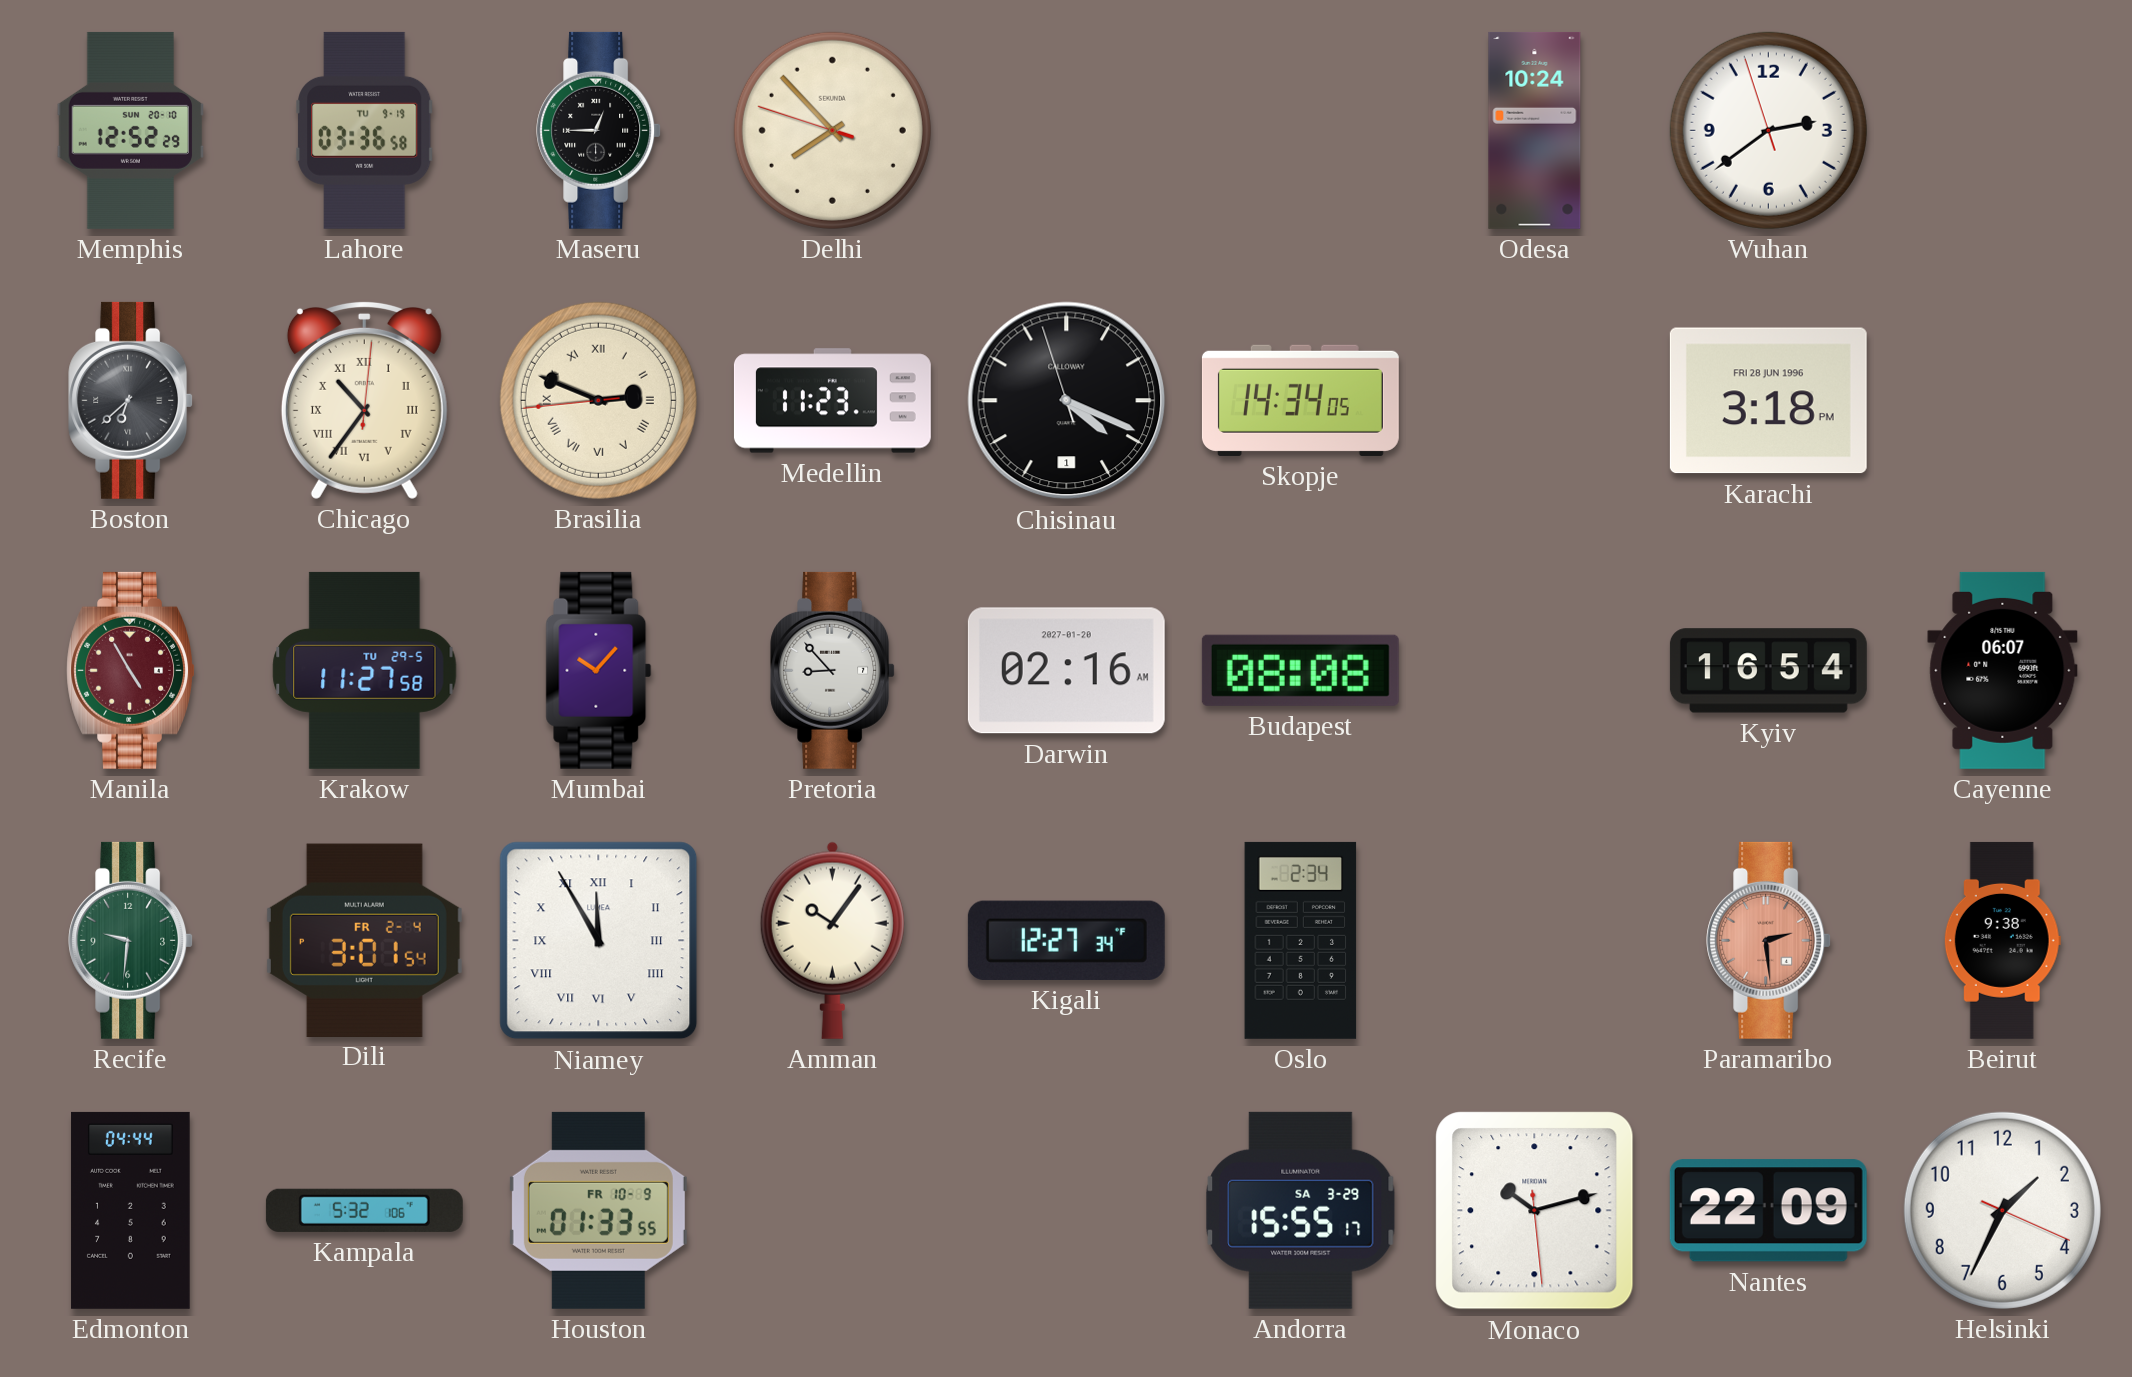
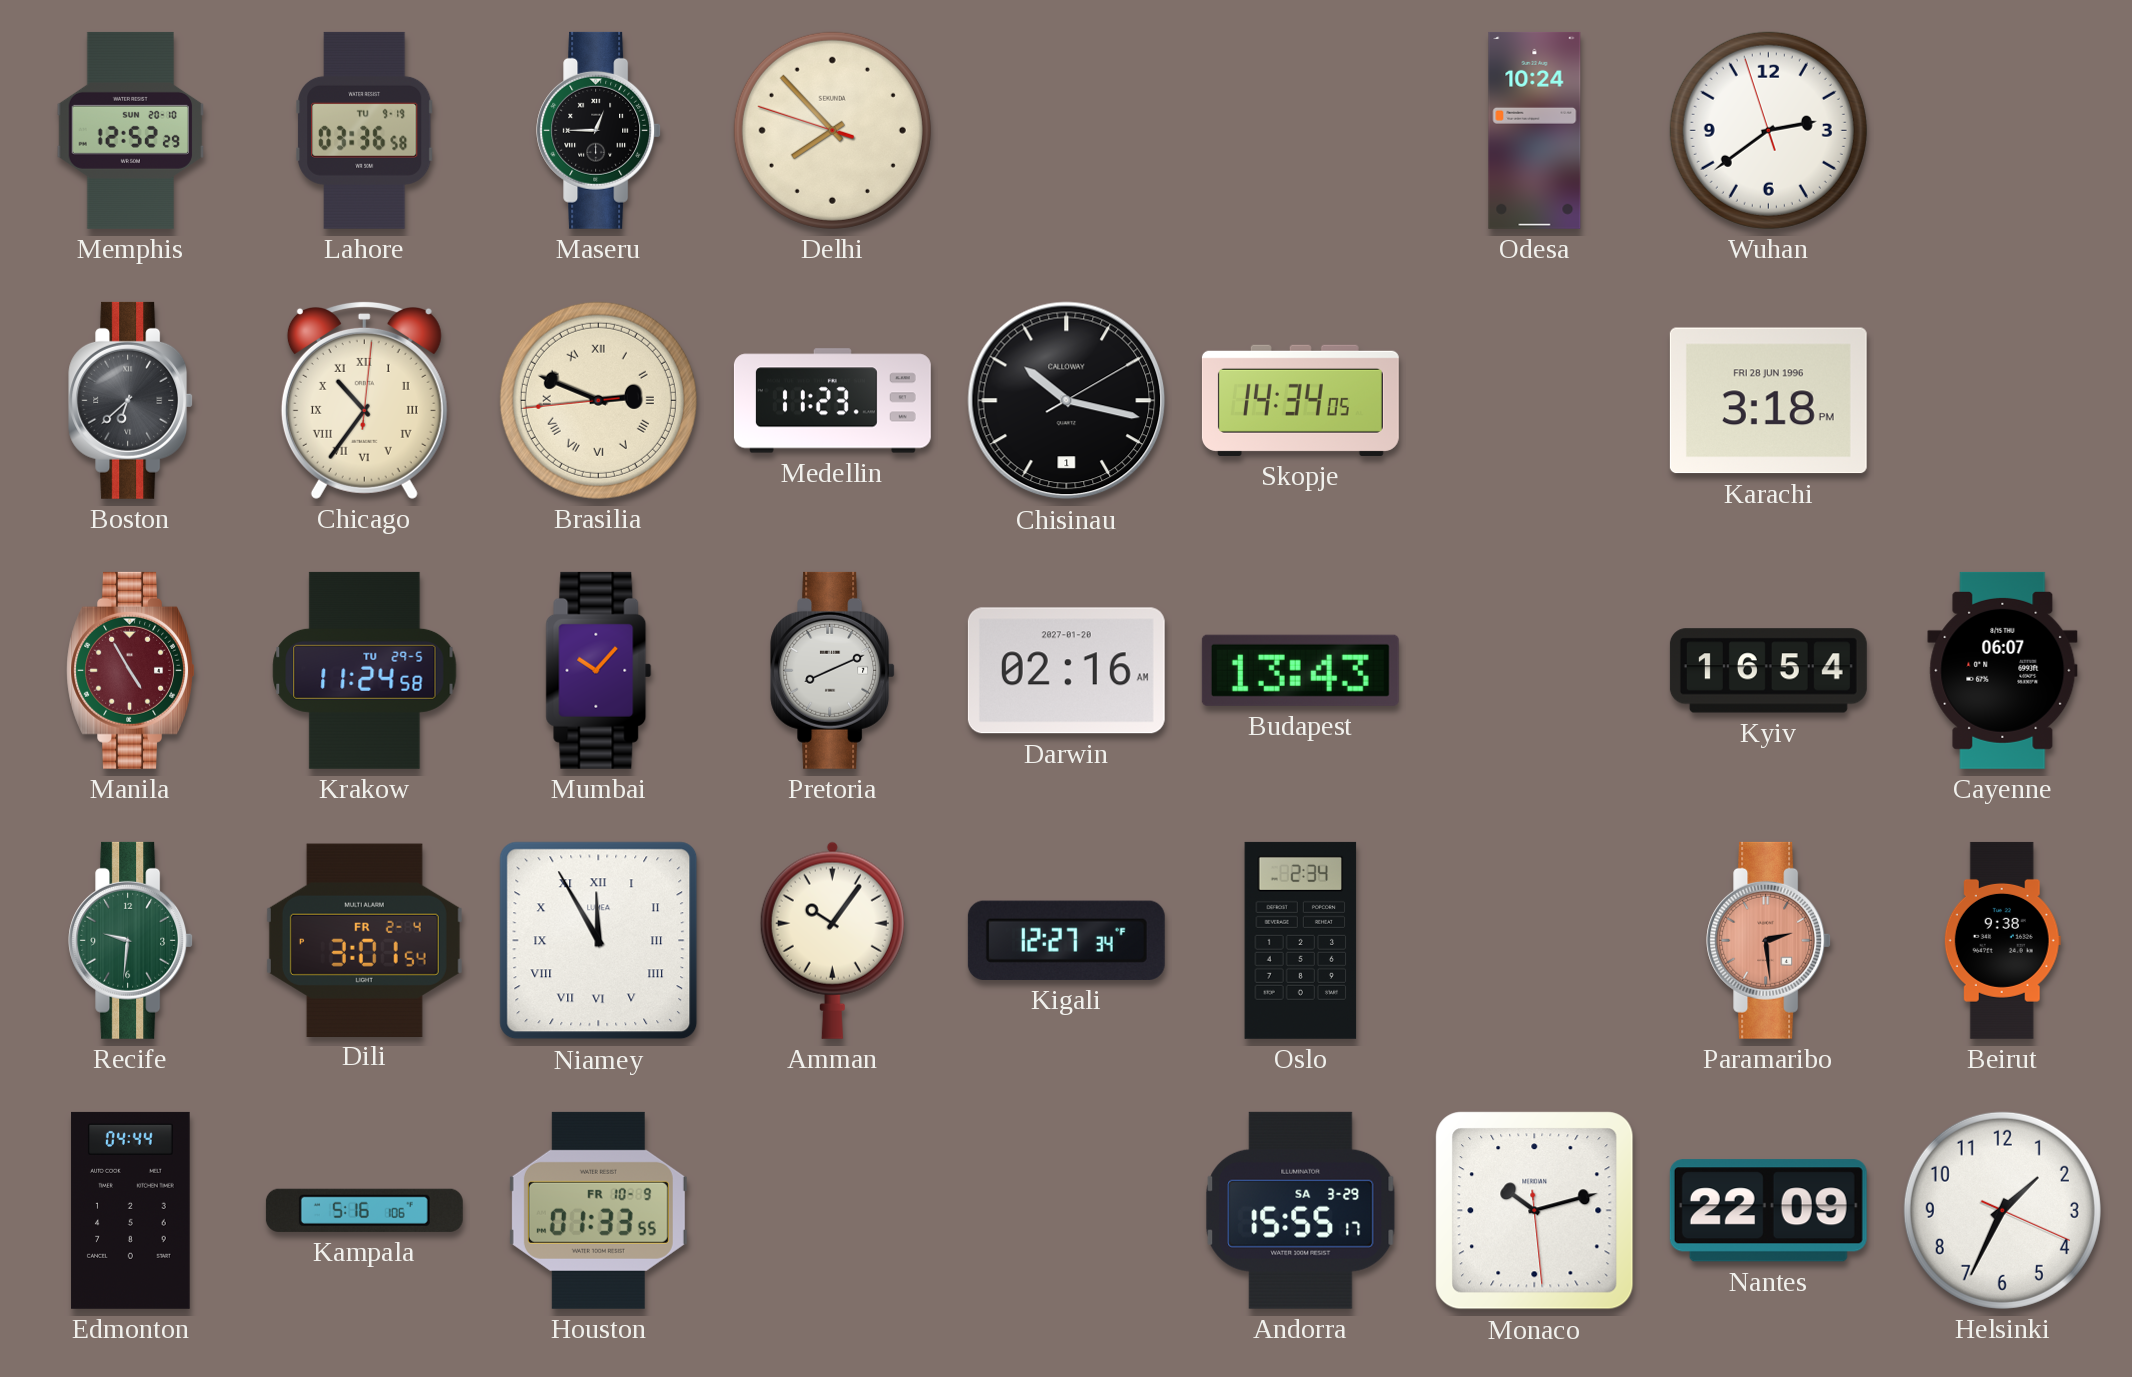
Chisinau: 4:18 -> 10:17 (1067, 401)
Krakow: 11:27 -> 11:24 (365, 670)
Pretoria: 8:53 -> 8:11 (833, 670)
Budapest: 08:08 -> 13:43 (1300, 670)
Kampala: 5:32 -> 5:16 (364, 1210)
